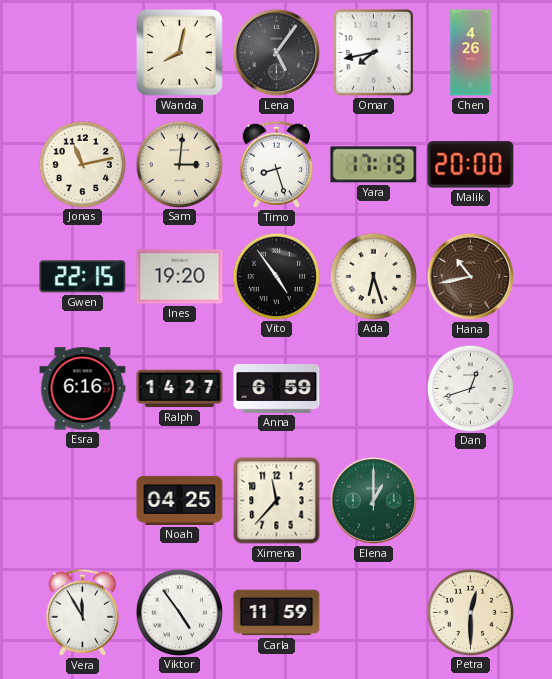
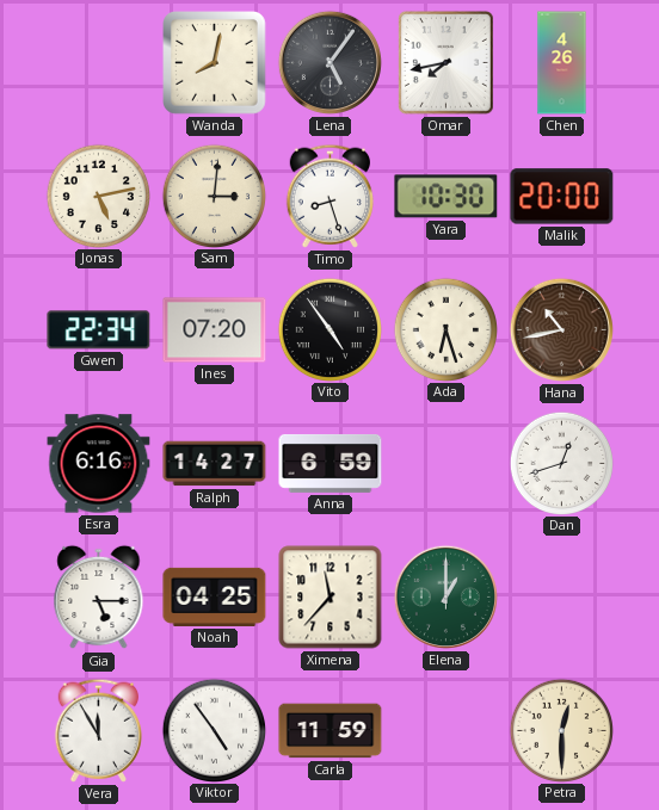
Jonas: 11:13 -> 5:13 (98, 196)
Yara: 17:19 -> 10:30 (446, 197)
Gwen: 22:15 -> 22:34 (99, 330)
Ines: 19:20 -> 07:20 (215, 330)
Gia: none -> 5:15 (99, 598)
